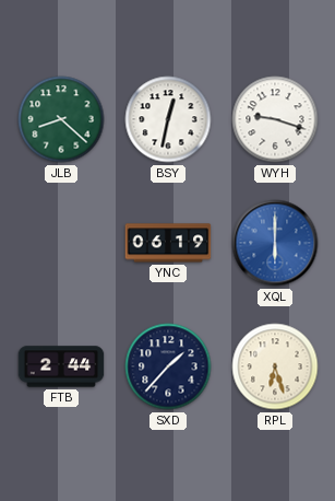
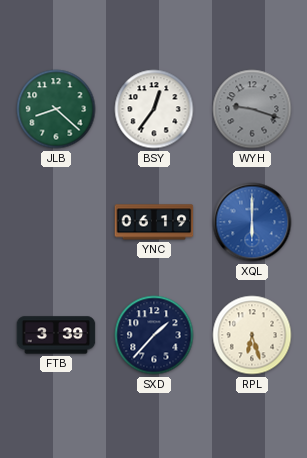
BSY: 12:32 -> 12:36 (154, 109)
WYH dial: white -> grey (252, 109)
FTB: 2:44 -> 3:39 (56, 335)
